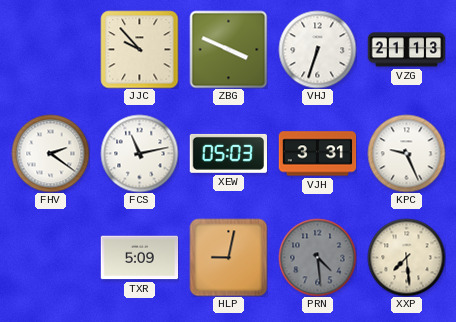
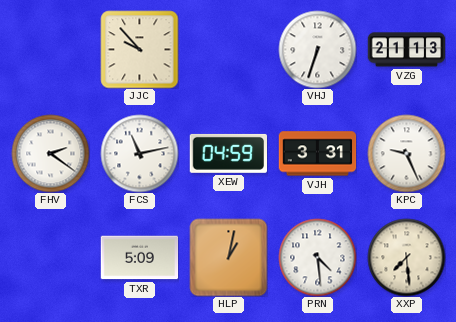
ZBG: 3:49 -> none (228, 49)
XEW: 05:03 -> 04:59 (228, 153)
HLP: 9:02 -> 1:02 (228, 257)
PRN dial: grey -> white (317, 257)
